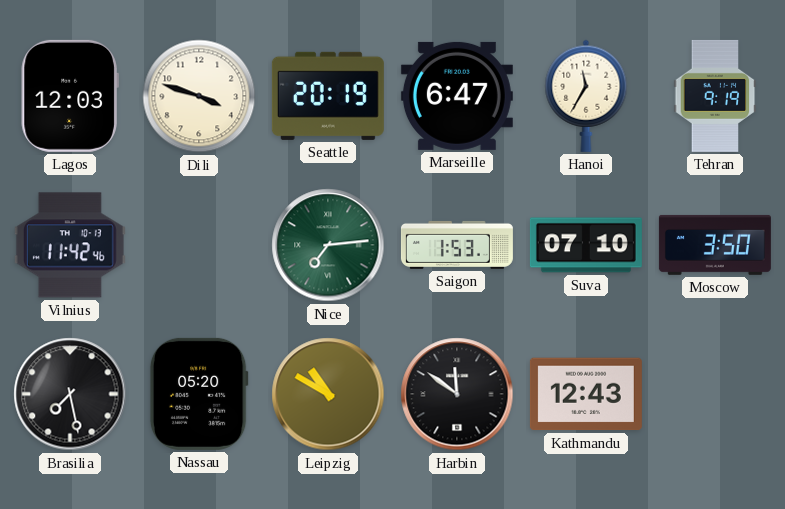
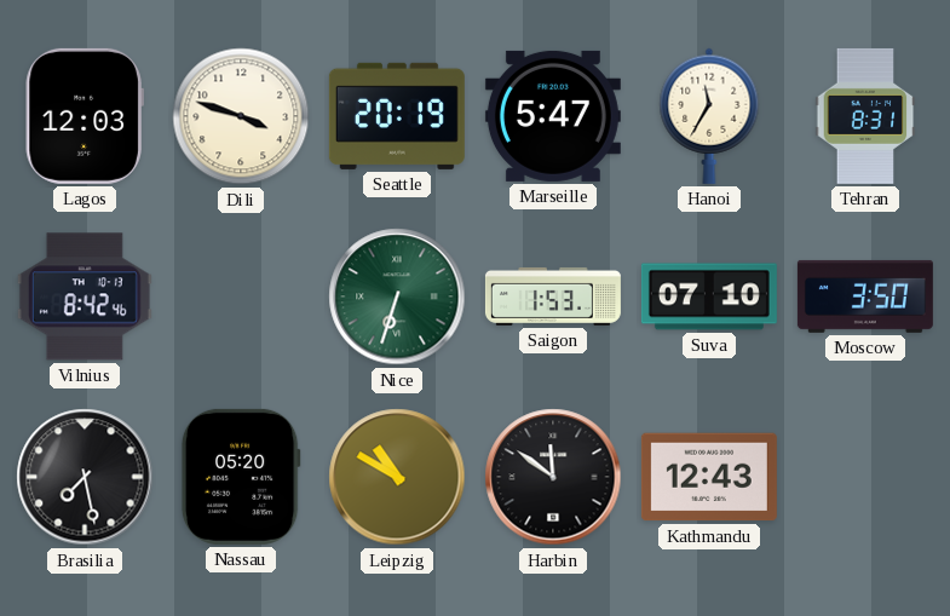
Marseille: 6:47 -> 5:47 (553, 116)
Tehran: 9:19 -> 8:31 (865, 116)
Vilnius: 11:42 -> 8:42 (85, 297)
Nice: 7:14 -> 6:33 (397, 297)
